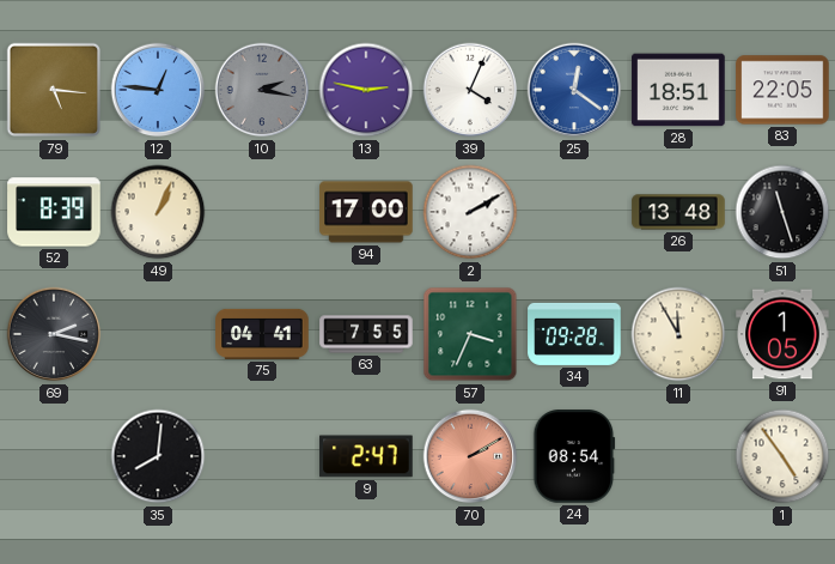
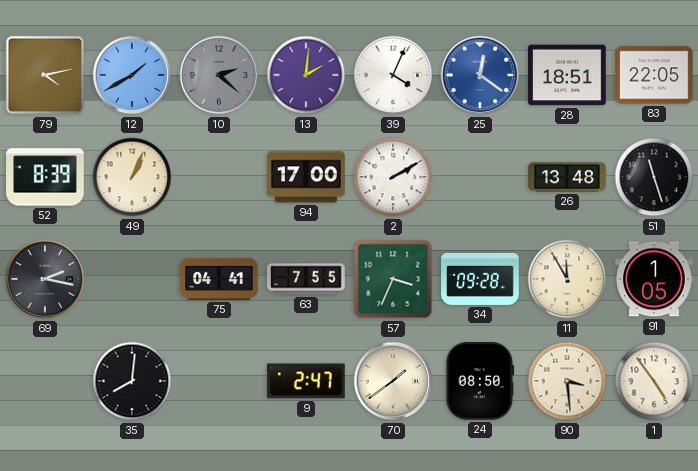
79: 5:16 -> 4:13 (45, 75)
12: 12:46 -> 1:40 (132, 75)
10: 2:17 -> 2:22 (219, 75)
13: 2:47 -> 2:01 (306, 75)
70: 2:10 -> 1:39 (393, 381)
70 dial: salmon -> cream (393, 381)
24: 08:54 -> 08:50 (480, 381)
90: none -> 3:29 (567, 381)
